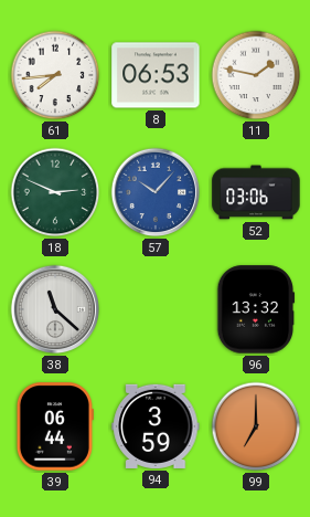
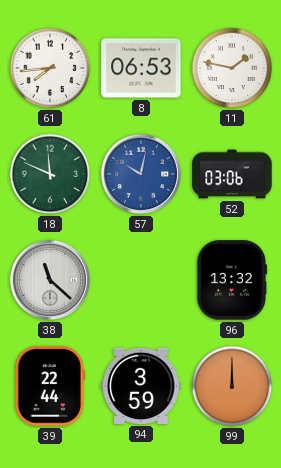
18: 2:49 -> 11:49 (50, 174)
57: 10:07 -> 10:02 (141, 174)
39: 06:44 -> 22:44 (50, 386)
99: 7:00 -> 12:00 (232, 386)
